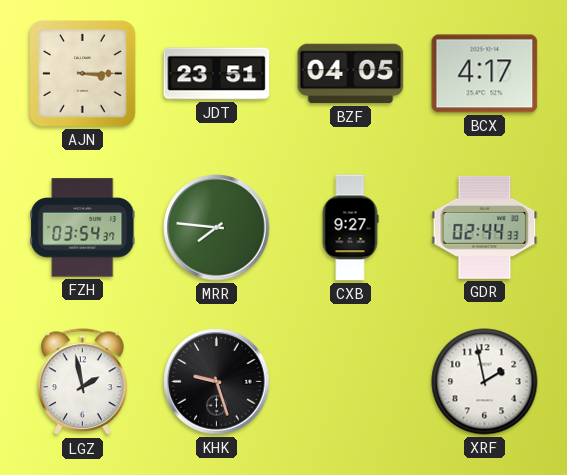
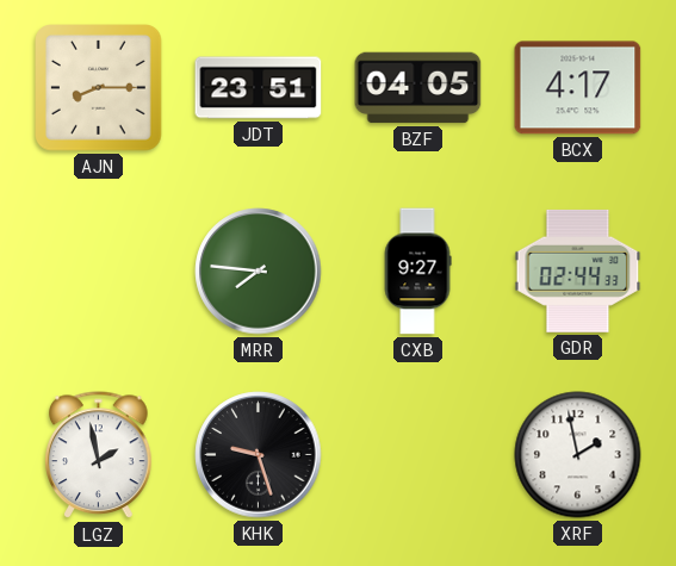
AJN: 3:15 -> 8:15 (99, 88)
FZH: 03:54 -> none (83, 228)
